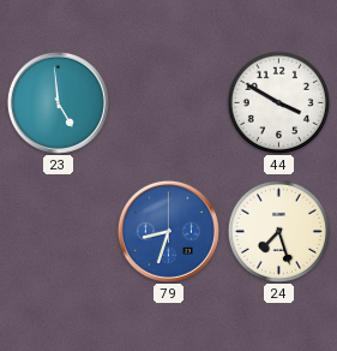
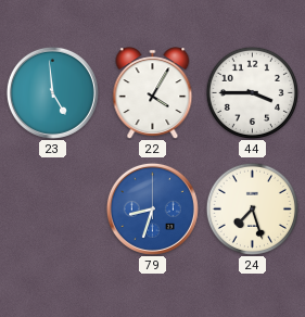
22: none -> 4:05 (153, 92)
44: 3:50 -> 3:45 (252, 92)
